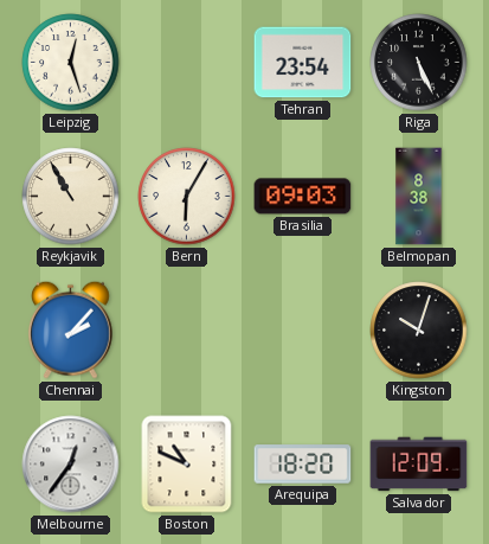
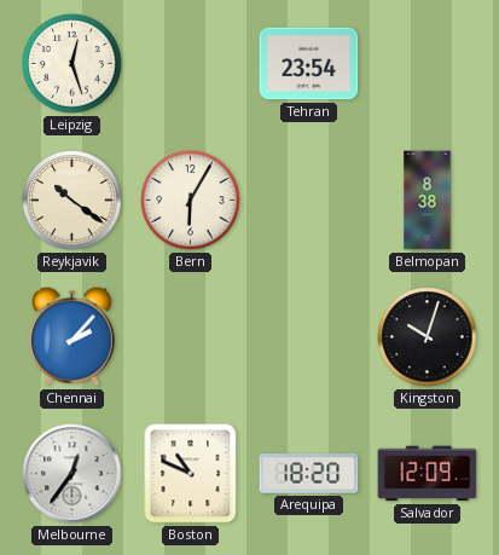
Riga: 5:26 -> none (419, 63)
Reykjavik: 10:55 -> 10:21 (72, 201)
Brasilia: 09:03 -> none (303, 197)
